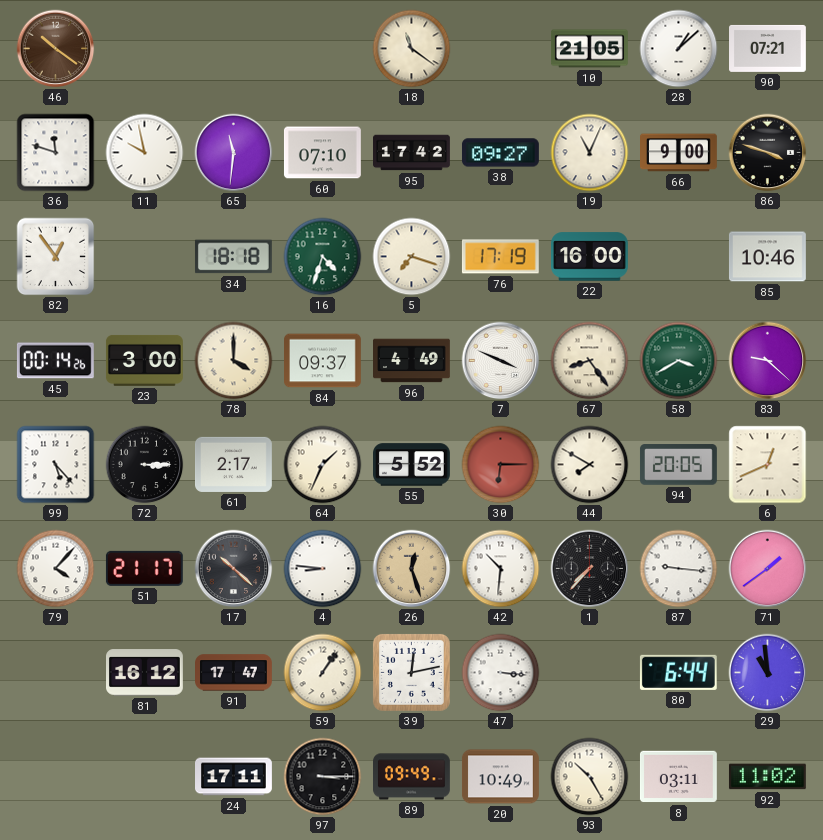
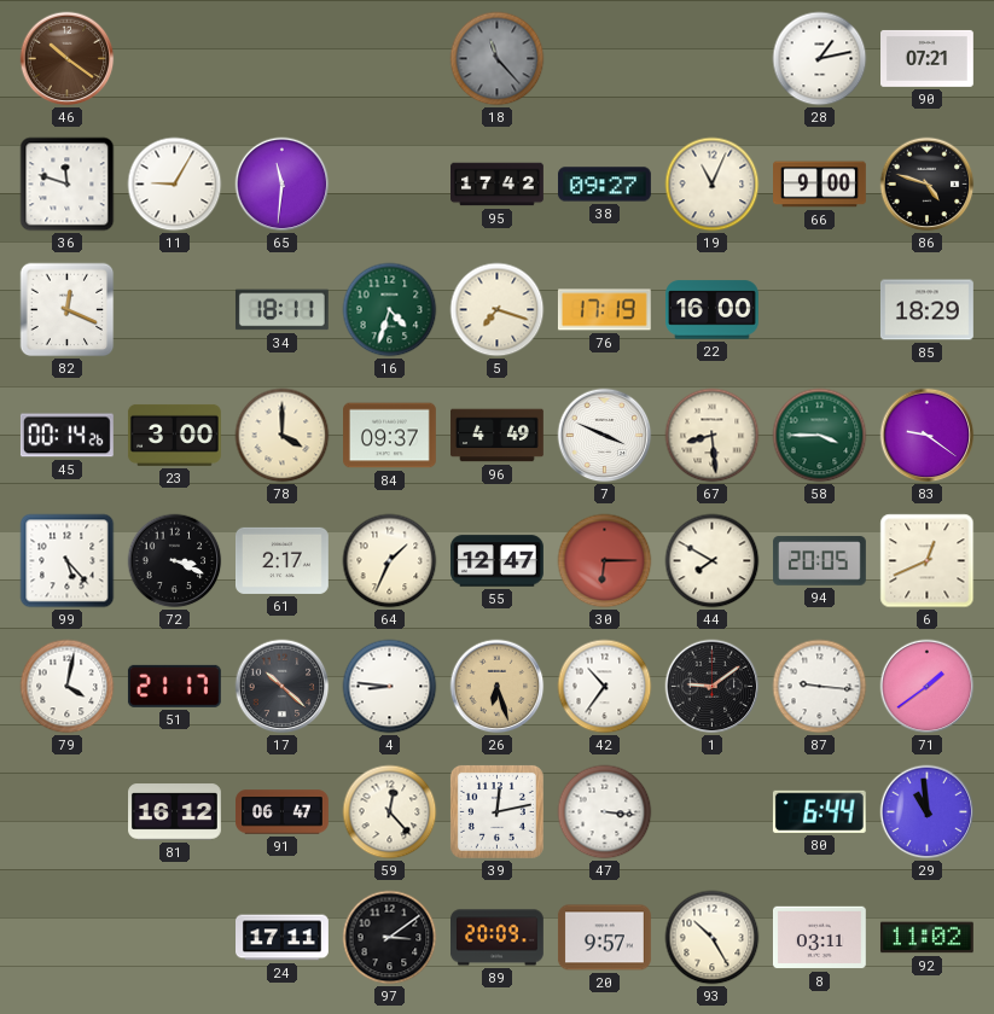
18: 11:21 -> 11:23 (498, 59)
18 dial: cream -> grey (498, 59)
10: 21:05 -> none (590, 49)
28: 1:08 -> 1:13 (820, 59)
11: 9:58 -> 9:05 (175, 185)
60: 07:10 -> none (322, 153)
86: 3:48 -> 4:48 (928, 185)
82: 12:54 -> 12:19 (68, 310)
34: 18:18 -> 18:11 (281, 310)
85: 10:46 -> 18:29 (926, 310)
67: 8:24 -> 8:29 (713, 436)
58: 3:40 -> 3:45 (820, 436)
83: 9:22 -> 9:21 (928, 436)
72: 3:15 -> 3:19 (175, 561)
55: 5:52 -> 12:47 (498, 561)
79: 4:07 -> 4:02 (68, 687)
26: 12:27 -> 6:27 (498, 687)
42: 10:31 -> 10:36 (605, 687)
1: 7:37 -> 9:09 (713, 687)
91: 17:47 -> 06:47 (283, 812)
59: 1:06 -> 12:23 (390, 812)
97: 3:15 -> 3:09 (390, 938)
89: 09:49 -> 20:09 (498, 938)
20: 10:49 -> 9:57 (604, 938)
